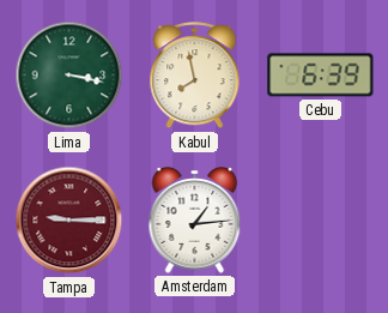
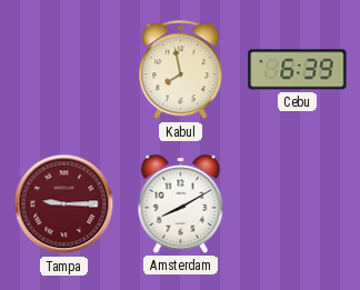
Lima: 3:17 -> none (69, 76)
Amsterdam: 1:14 -> 8:10 (181, 204)
